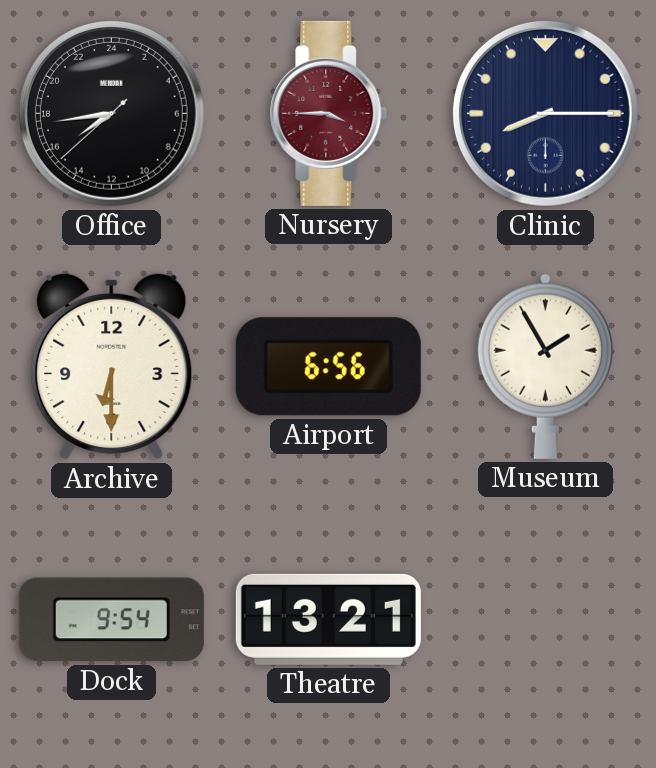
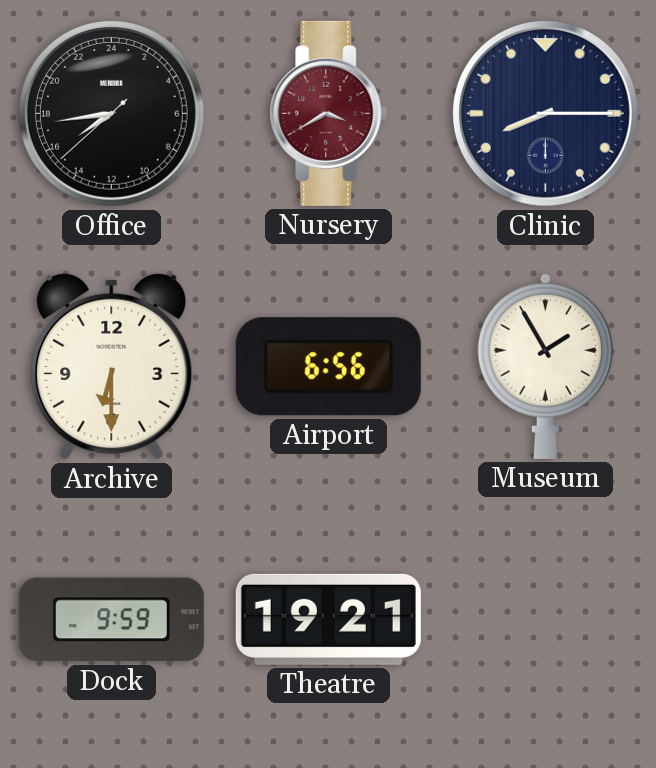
Nursery: 3:45 -> 3:40 (329, 113)
Dock: 9:54 -> 9:59 (111, 620)
Theatre: 13:21 -> 19:21 (328, 619)
